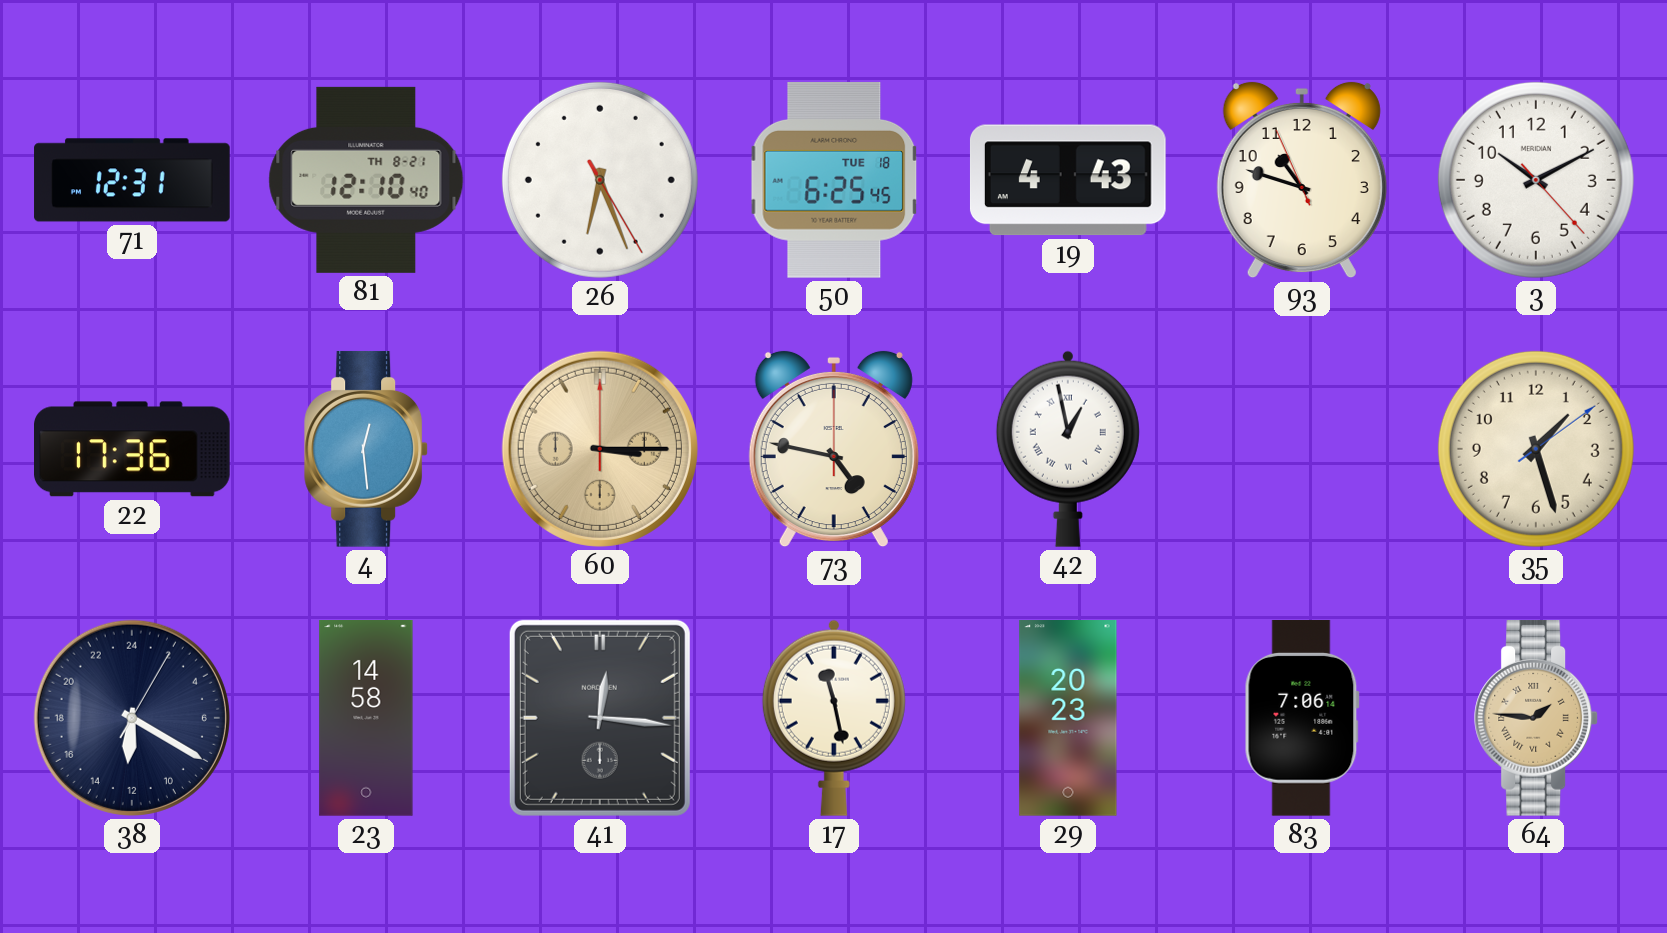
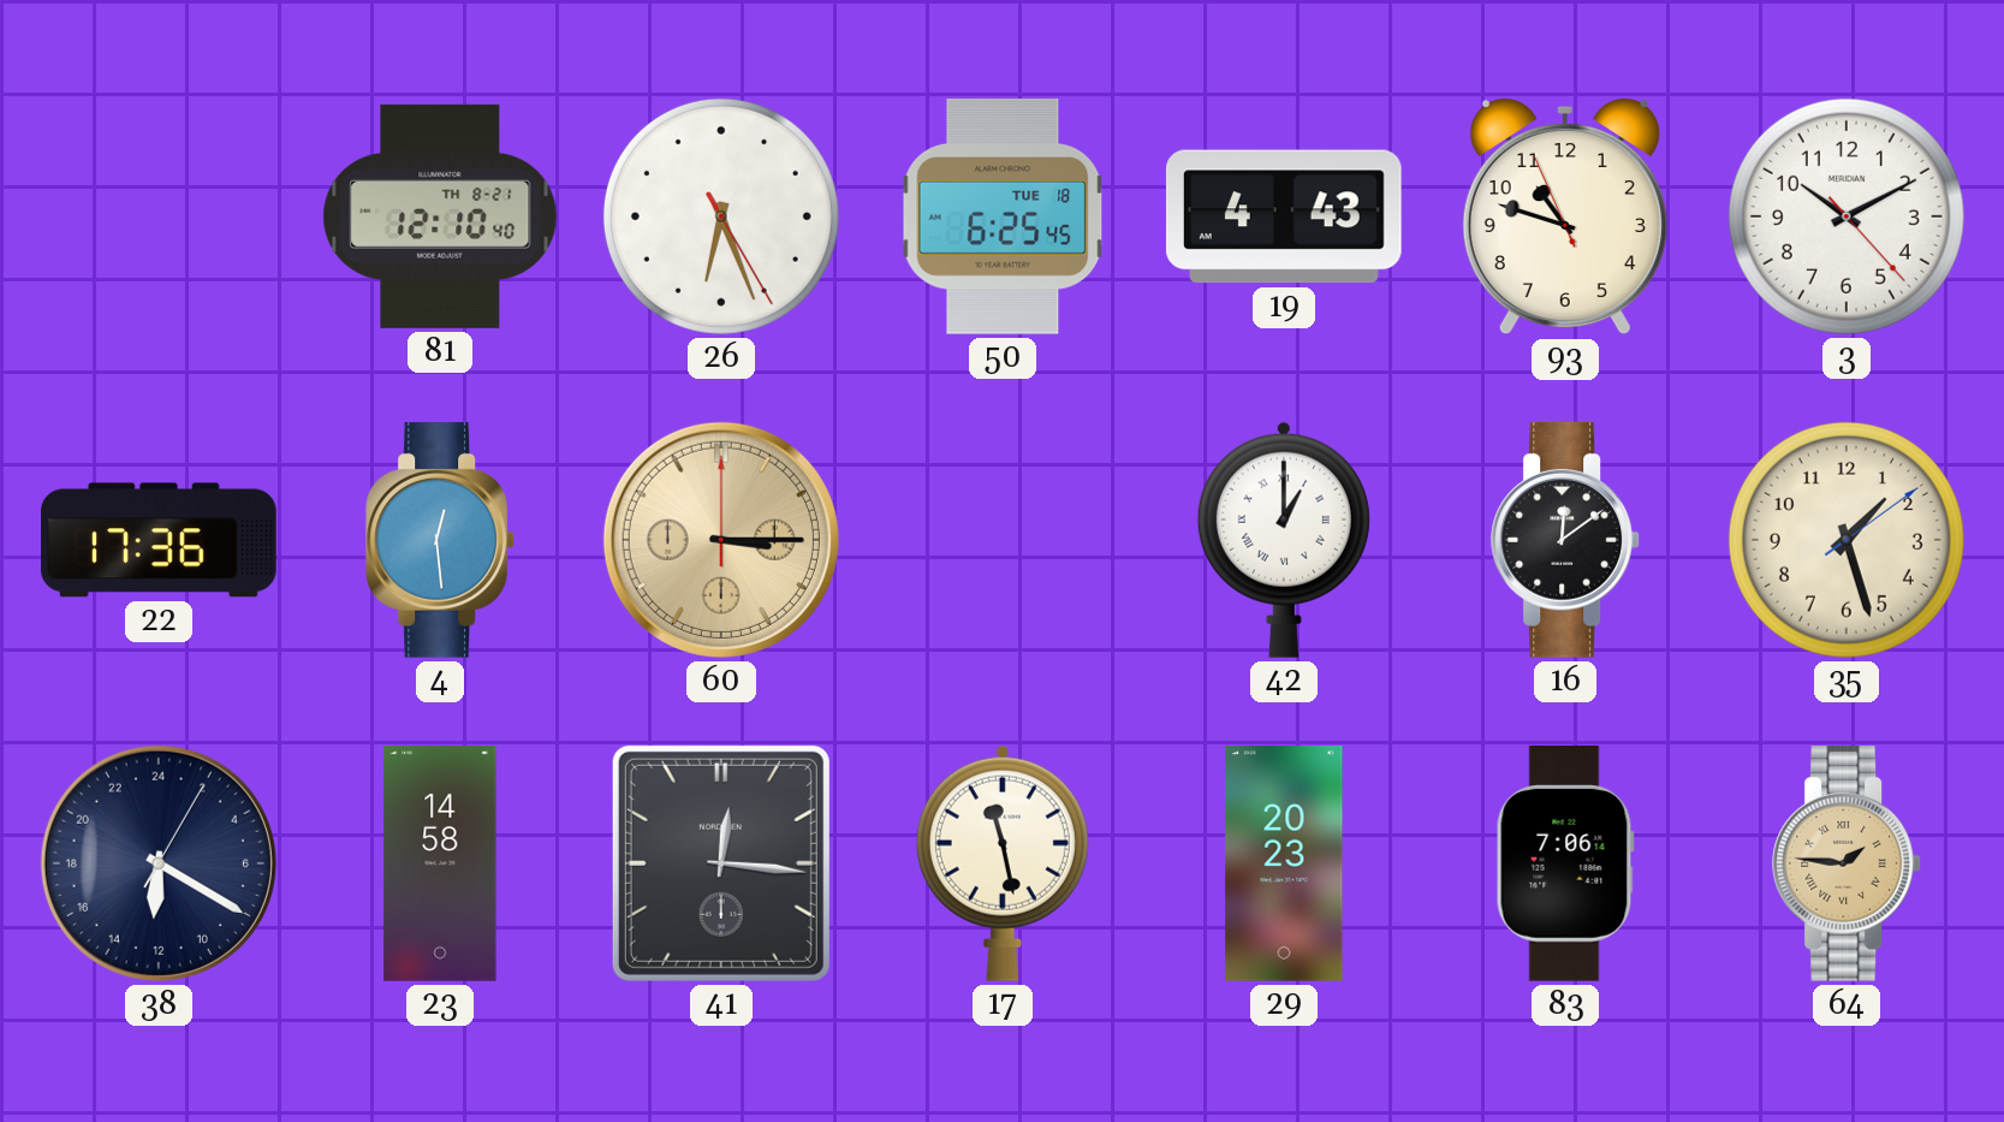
71: 12:31 -> none (132, 180)
73: 4:47 -> none (834, 449)
42: 12:58 -> 1:00 (1284, 540)
16: none -> 12:09 (1566, 540)
